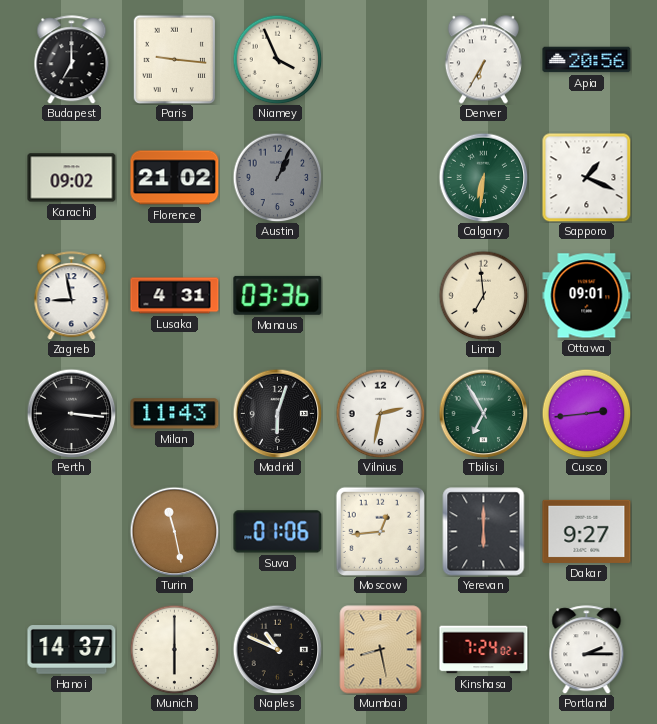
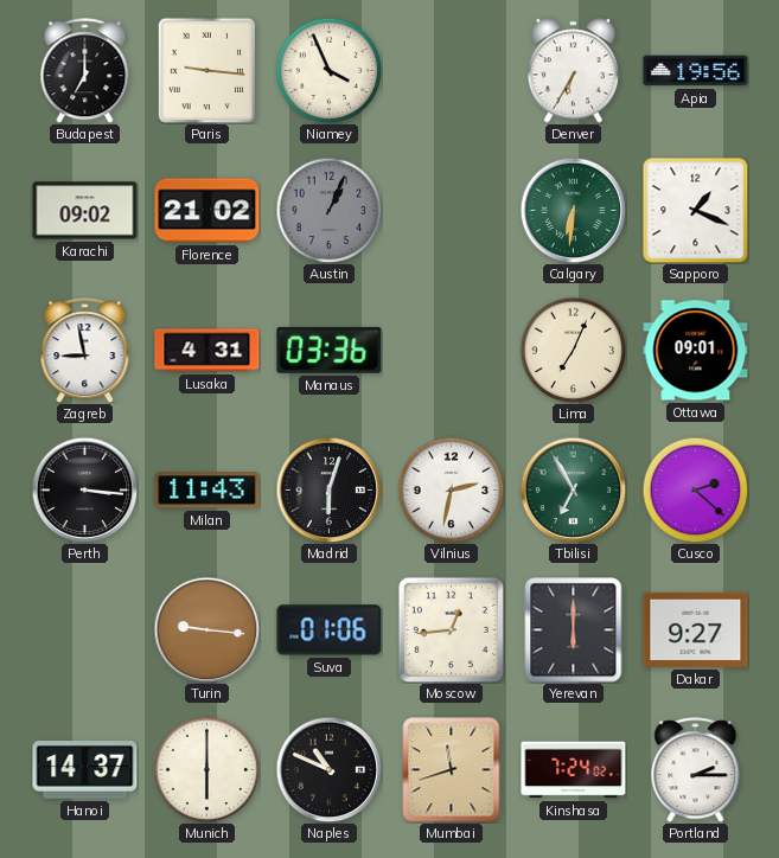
Apia: 20:56 -> 19:56 (696, 71)
Lima: 6:59 -> 7:04 (573, 350)
Cusco: 2:44 -> 2:22 (695, 489)
Turin: 11:28 -> 9:16 (206, 629)
Mumbai: 8:28 -> 11:42 (452, 770)
